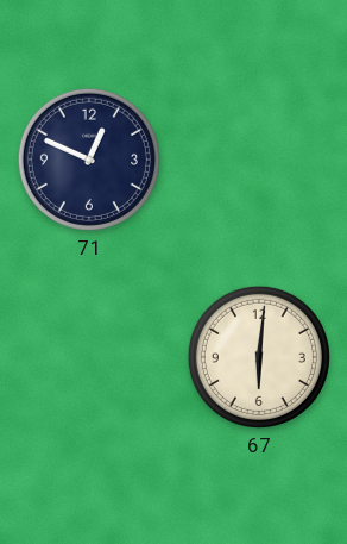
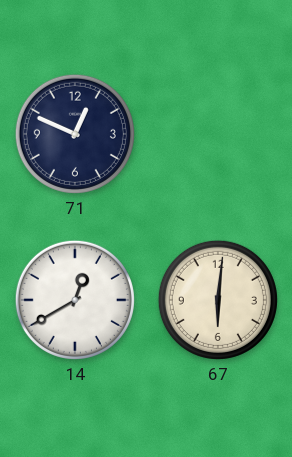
14: none -> 12:40 (75, 300)
